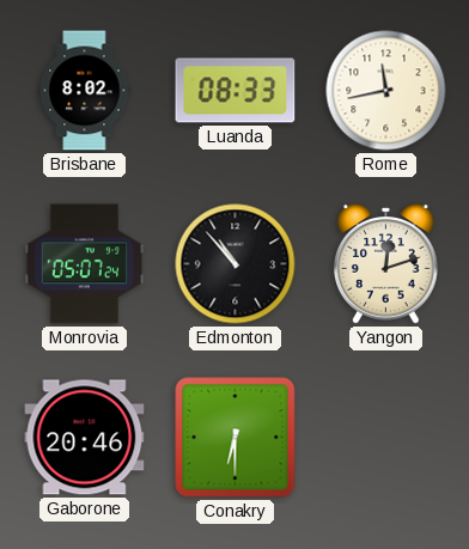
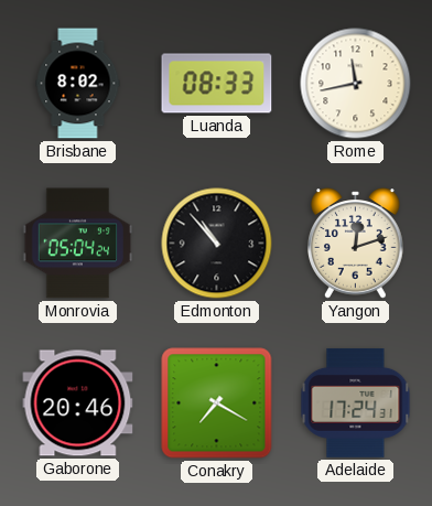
Monrovia: 05:07 -> 05:04 (78, 244)
Conakry: 6:30 -> 7:20 (217, 403)
Adelaide: none -> 17:24 (356, 403)
